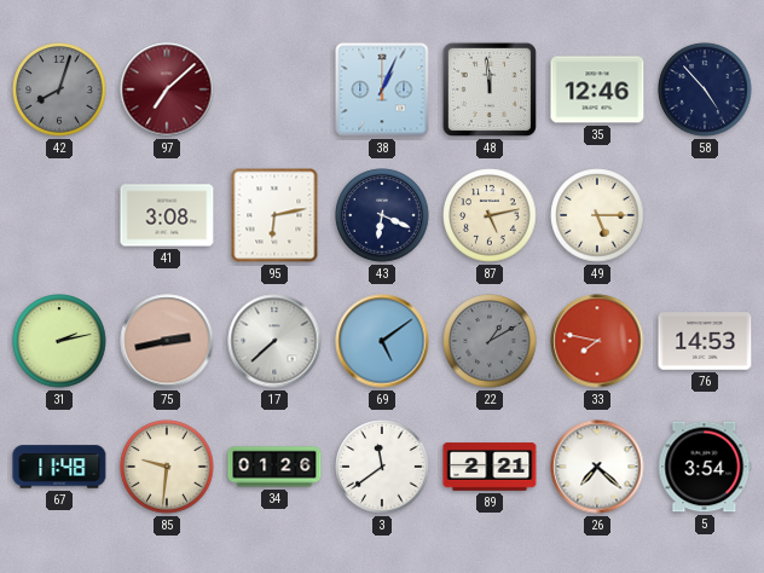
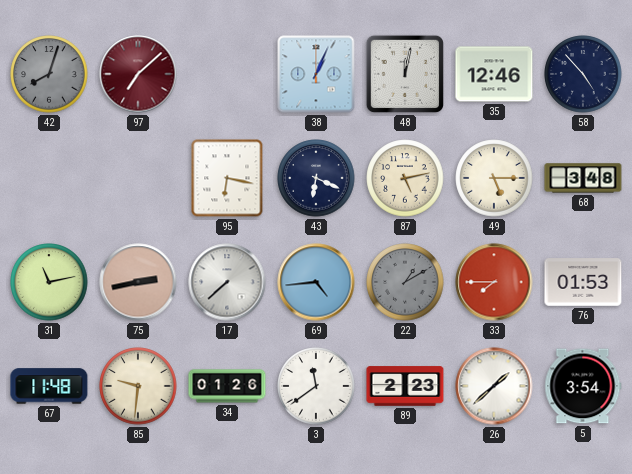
48: 11:59 -> 12:02 (405, 74)
41: 3:08 -> none (167, 215)
95: 6:13 -> 6:17 (227, 178)
68: none -> 3:48 (583, 178)
31: 2:13 -> 11:13 (49, 282)
69: 5:09 -> 4:44 (316, 282)
33: 7:47 -> 7:45 (494, 282)
76: 14:53 -> 01:53 (583, 282)
89: 2:21 -> 2:23 (405, 386)
26: 7:22 -> 1:38 (494, 386)
